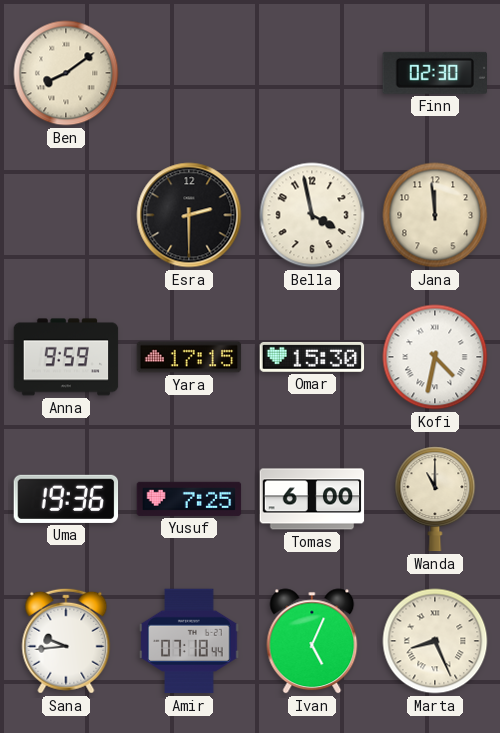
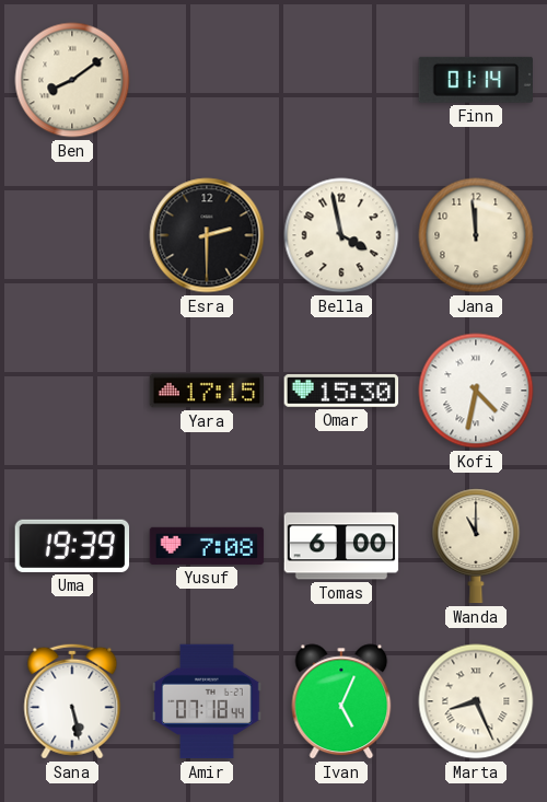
Finn: 02:30 -> 01:14 (475, 80)
Anna: 9:59 -> none (66, 357)
Uma: 19:36 -> 19:39 (72, 546)
Yusuf: 7:25 -> 7:08 (207, 546)
Sana: 9:44 -> 5:28 (72, 701)
